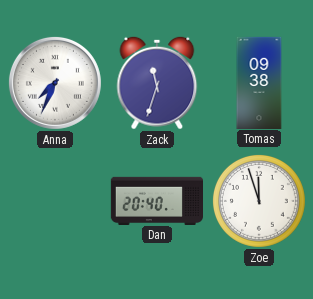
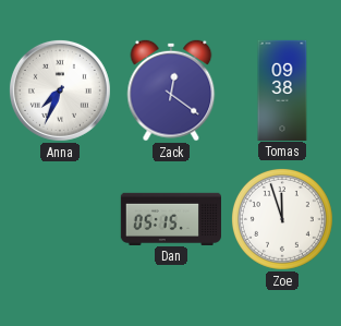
Zack: 11:33 -> 12:21 (171, 90)
Dan: 20:40 -> 05:15 (170, 218)
